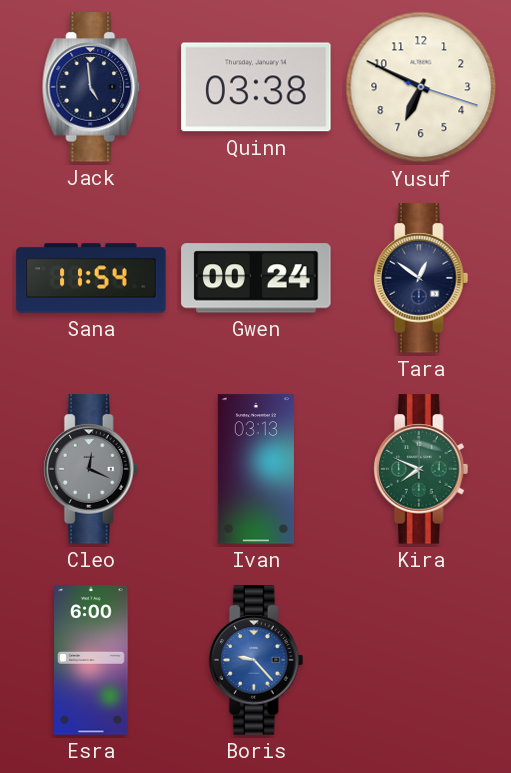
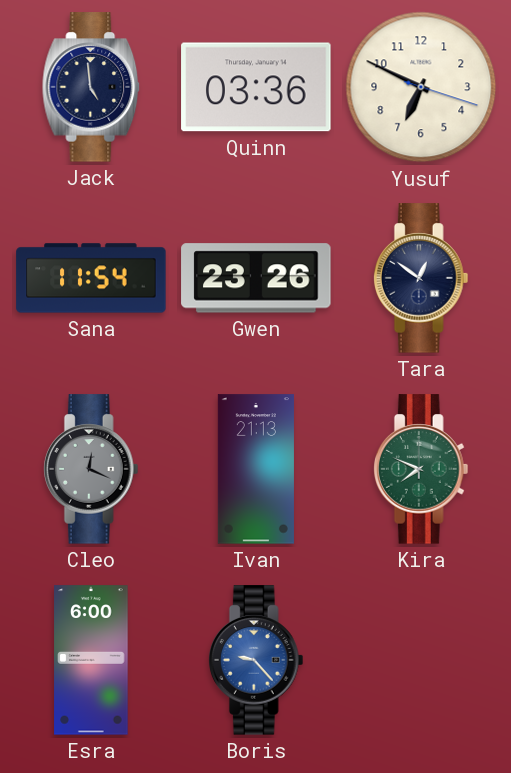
Quinn: 03:38 -> 03:36 (256, 87)
Gwen: 00:24 -> 23:26 (256, 278)
Ivan: 03:13 -> 21:13 (256, 469)
